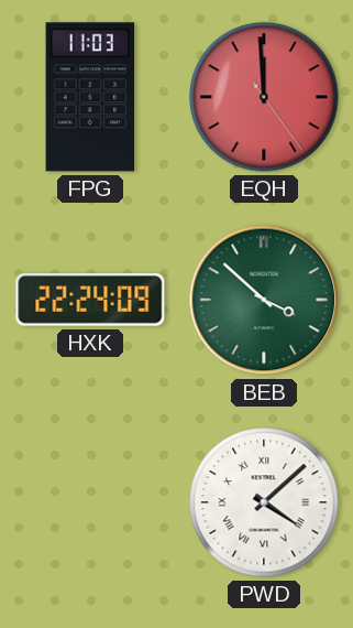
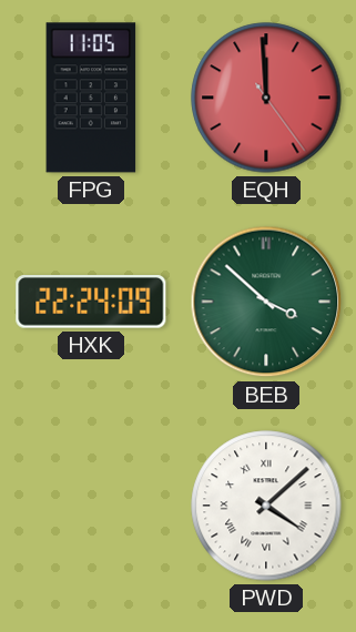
FPG: 11:03 -> 11:05 (91, 98)
